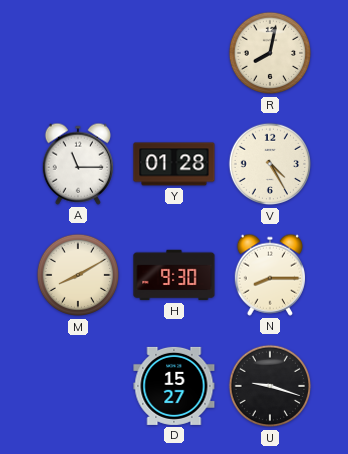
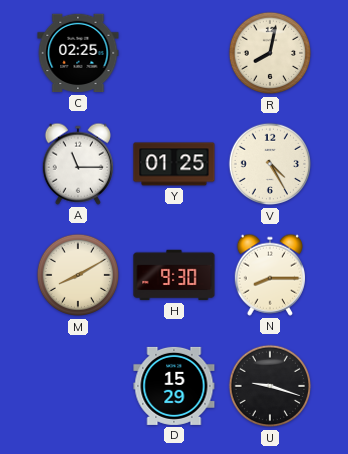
C: none -> 02:25 (78, 53)
Y: 01:28 -> 01:25 (174, 164)
D: 15:27 -> 15:29 (174, 386)
